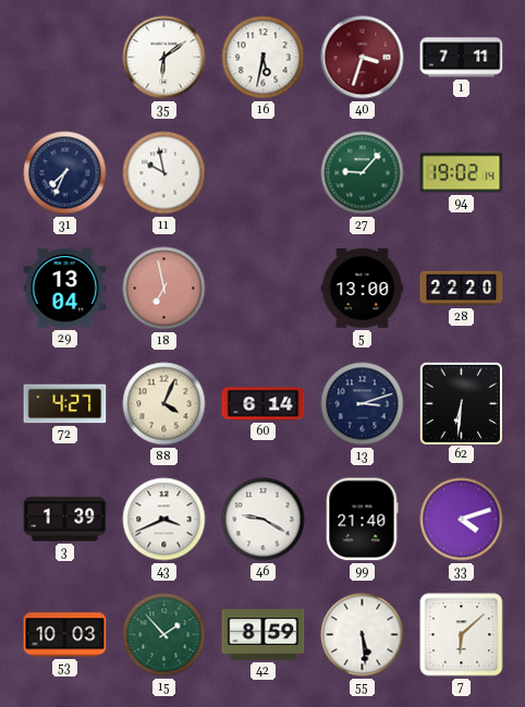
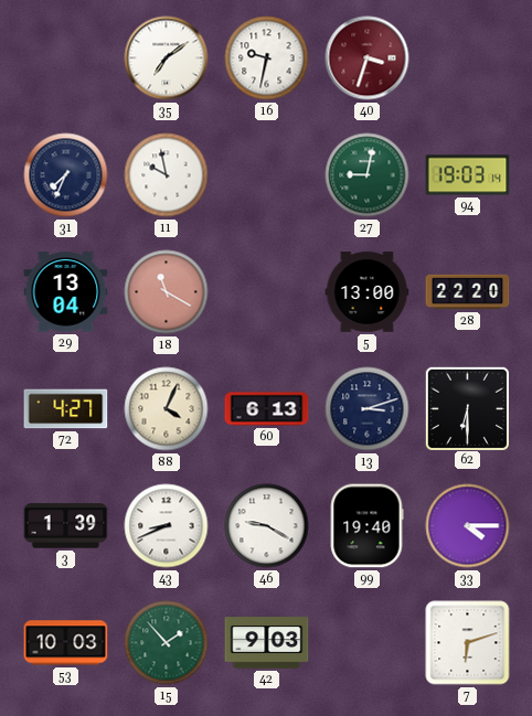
35: 6:09 -> 7:09 (167, 58)
16: 5:32 -> 9:32 (267, 58)
1: 7:11 -> none (462, 58)
27: 9:07 -> 9:02 (368, 175)
94: 19:02 -> 19:03 (468, 175)
18: 6:58 -> 11:20 (167, 292)
60: 6:14 -> 6:13 (267, 409)
62: 6:31 -> 6:30 (467, 408)
43: 3:41 -> 8:41 (167, 526)
99: 21:40 -> 19:40 (366, 526)
33: 4:12 -> 4:15 (468, 526)
42: 8:59 -> 9:03 (267, 643)
55: 5:29 -> none (363, 635)
7: 6:08 -> 6:12 (468, 643)
